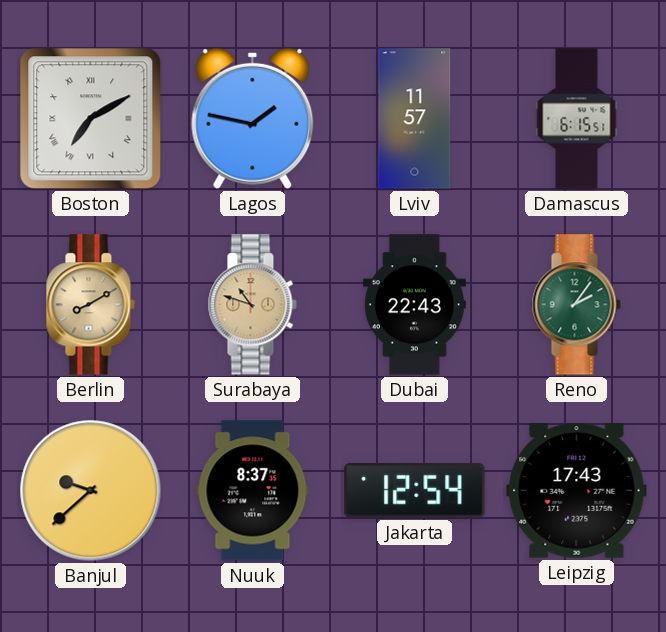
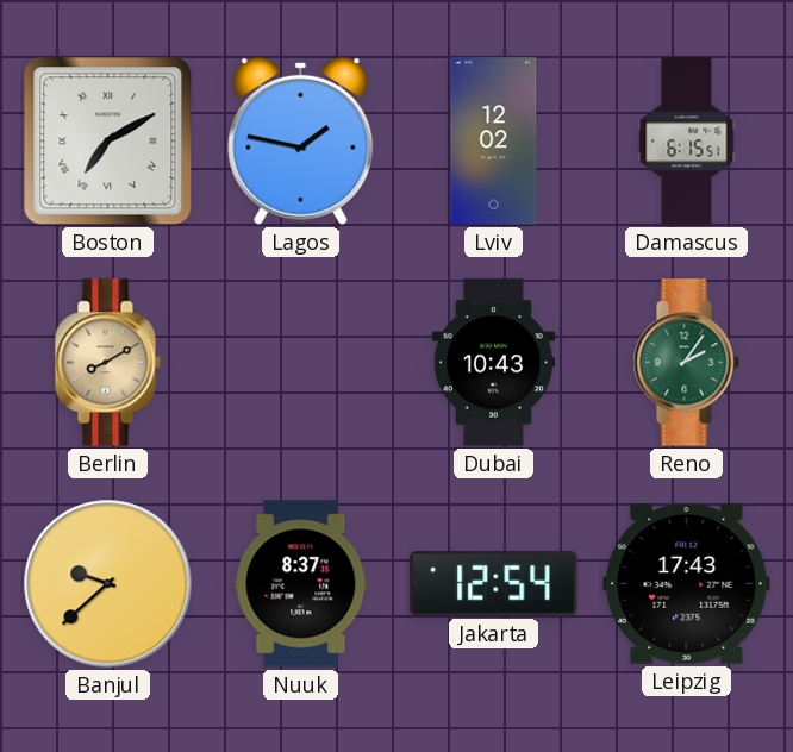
Lviv: 11:57 -> 12:02 (494, 142)
Surabaya: 10:48 -> none (252, 305)
Dubai: 22:43 -> 10:43 (493, 363)
